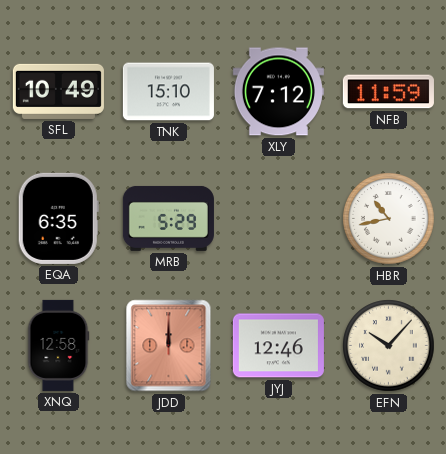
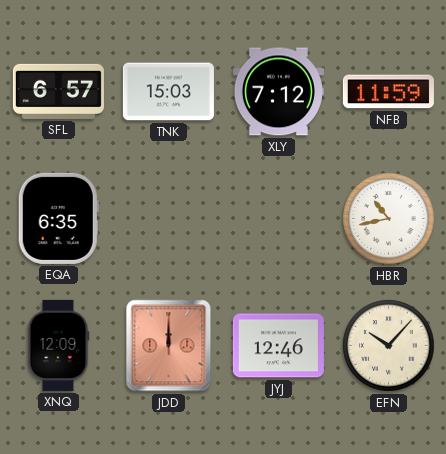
SFL: 10:49 -> 6:57 (58, 91)
TNK: 15:10 -> 15:03 (168, 92)
MRB: 5:29 -> none (168, 218)
XNQ: 12:58 -> 12:09 (58, 345)
